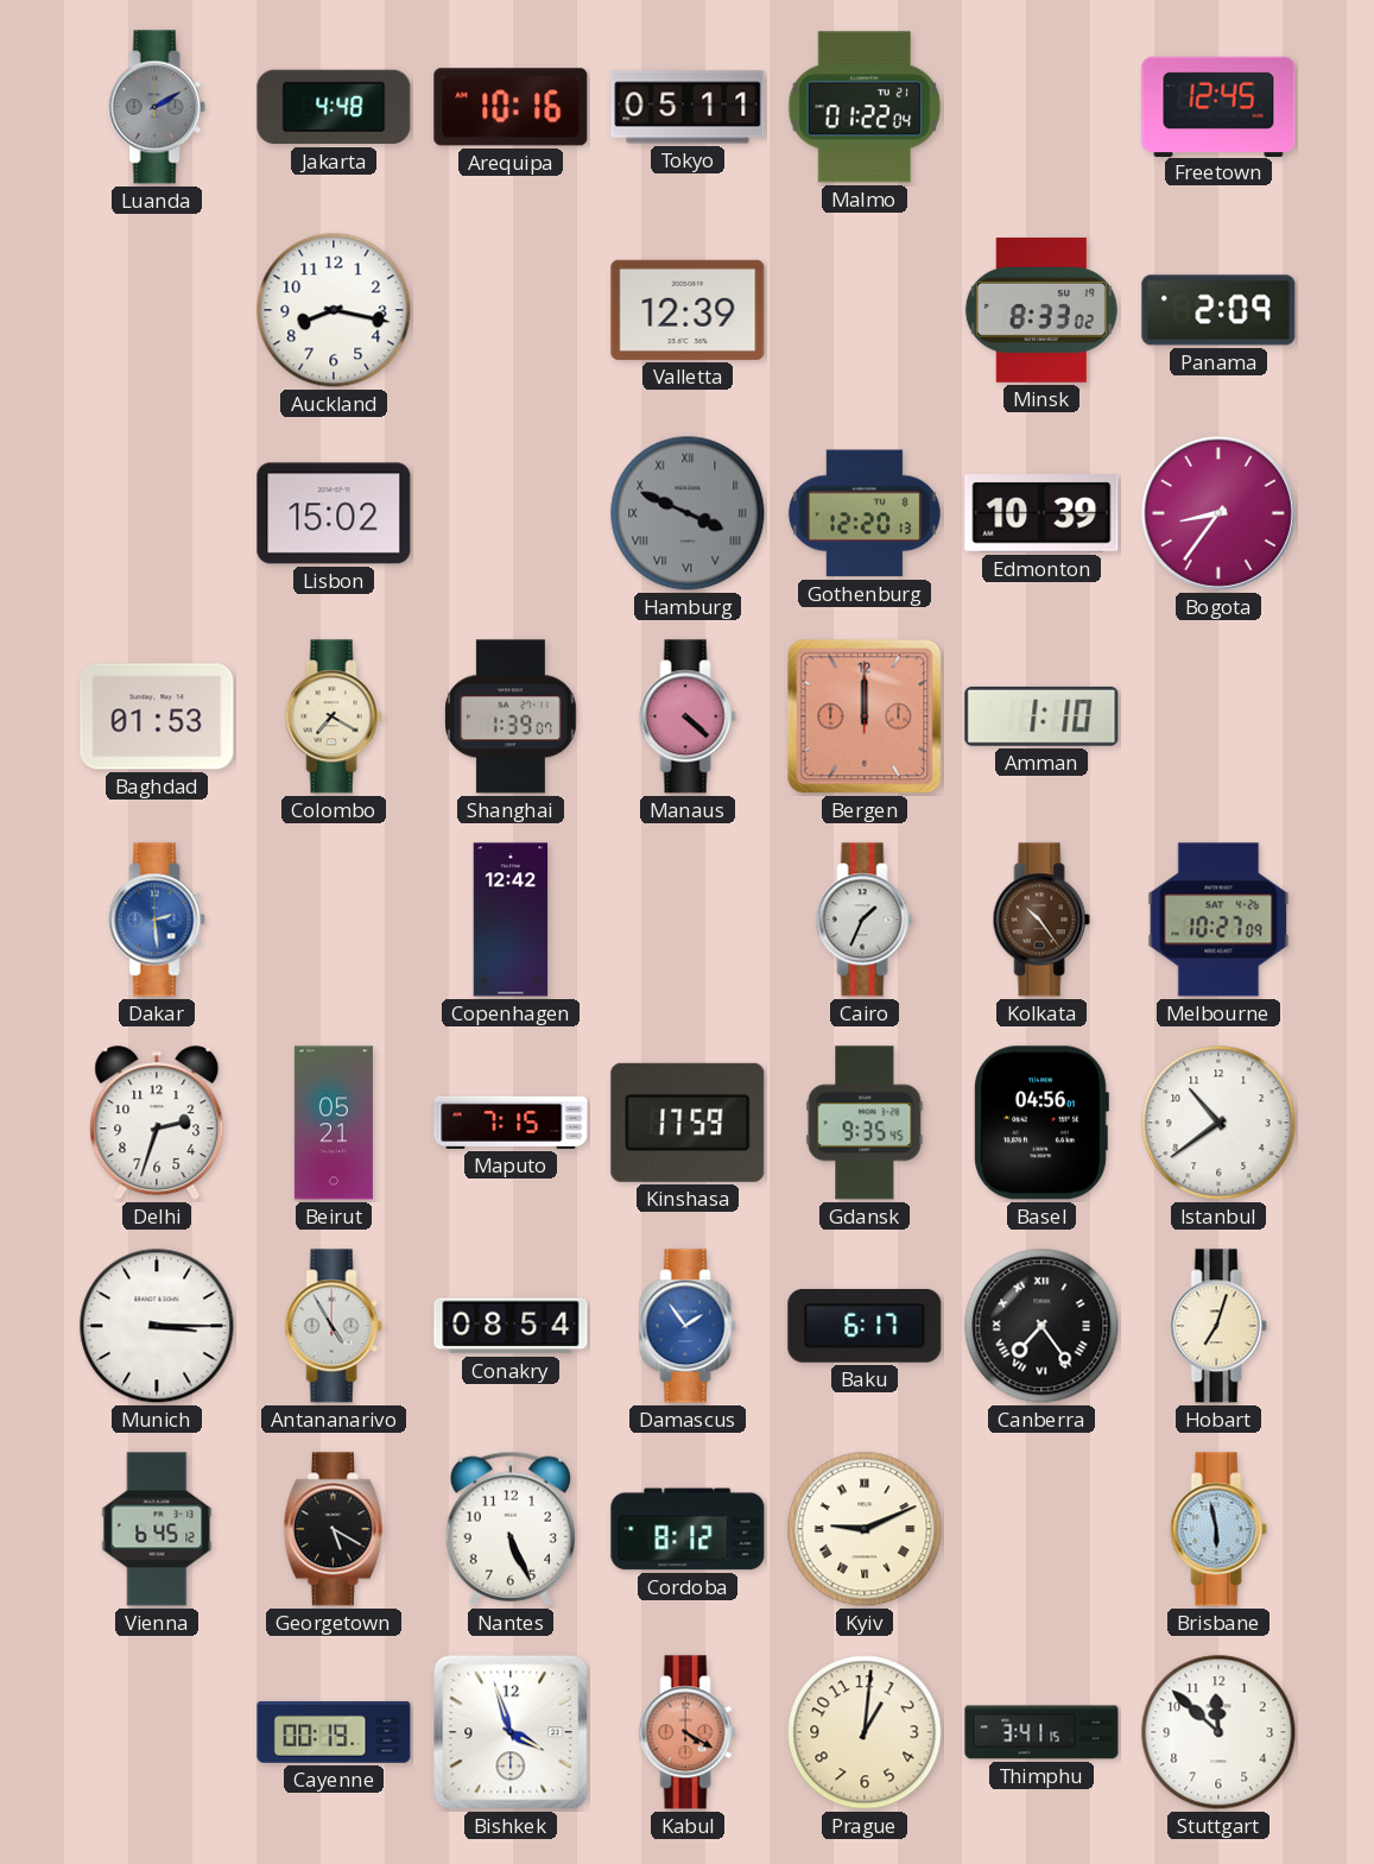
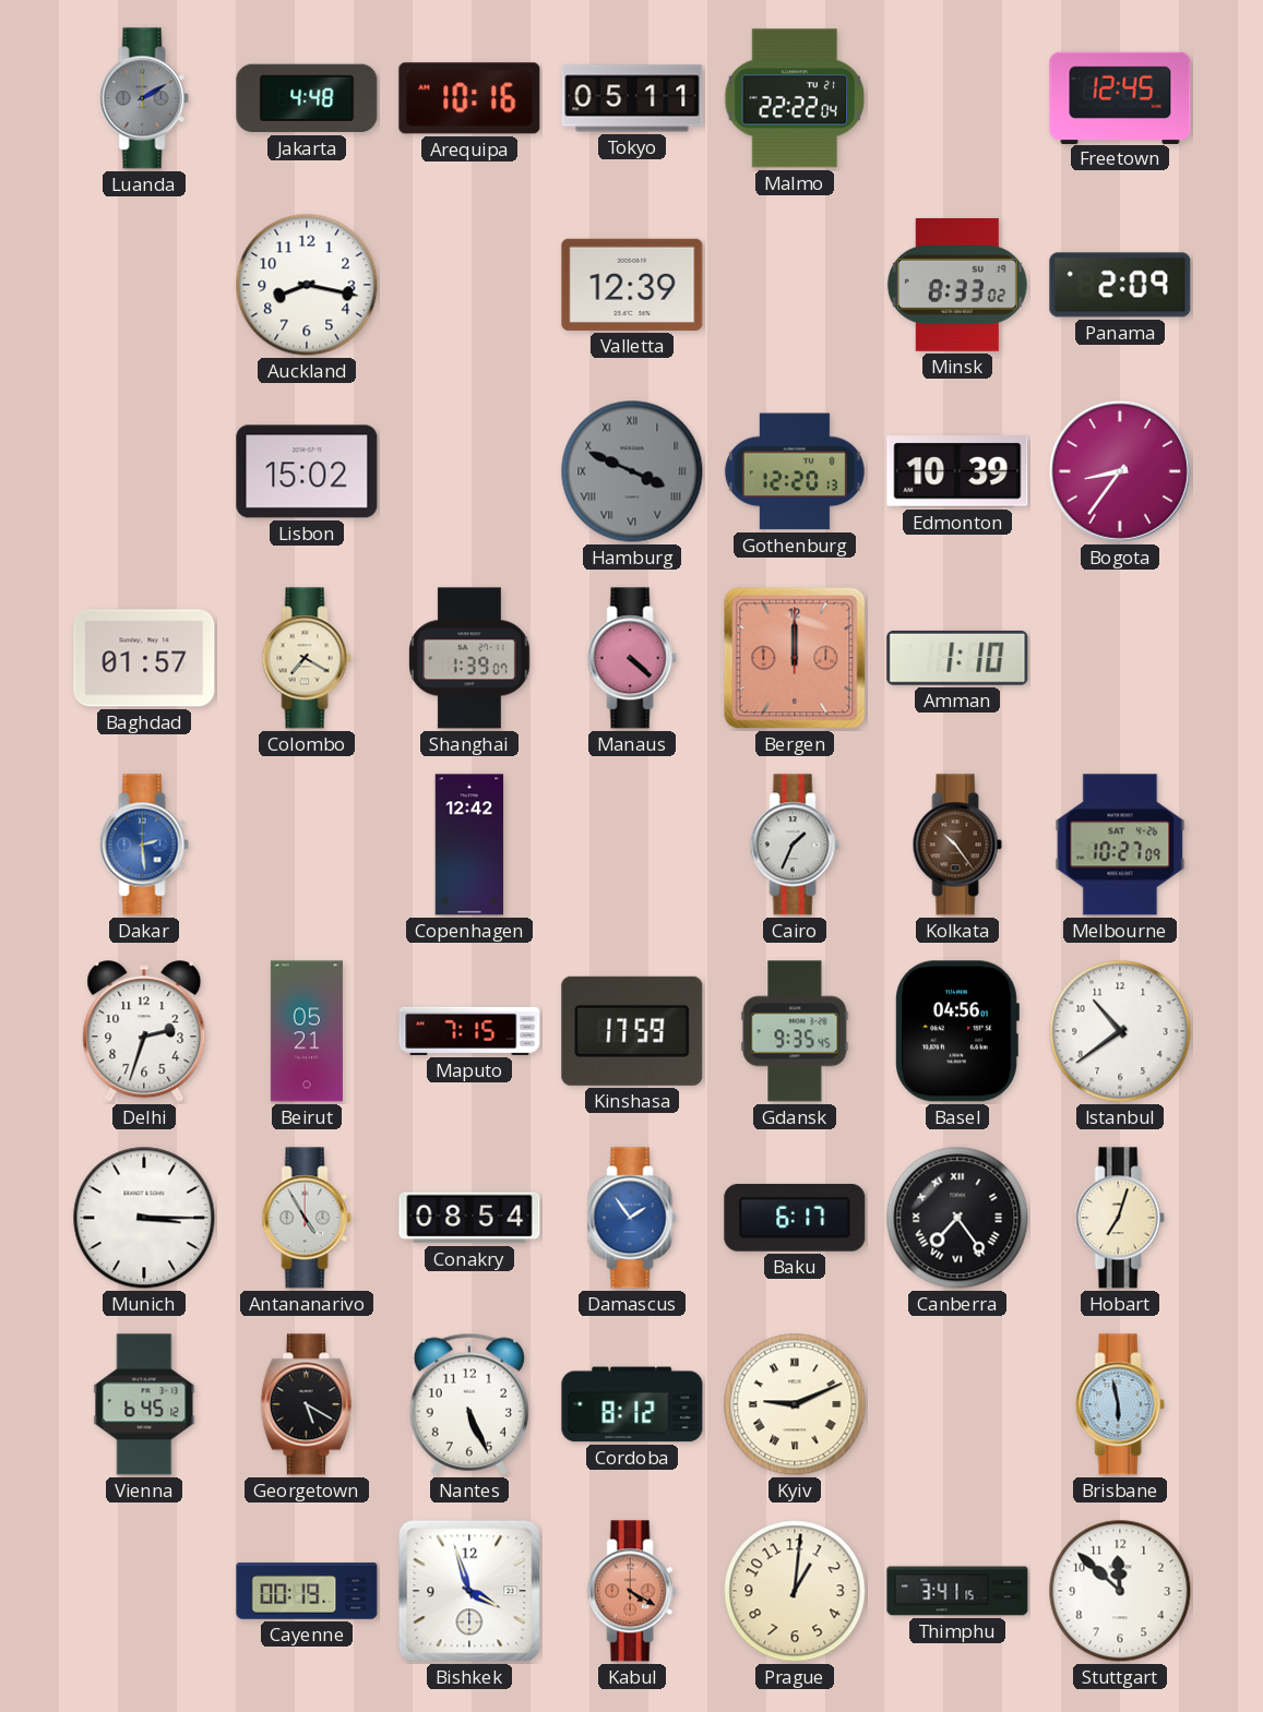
Malmo: 01:22 -> 22:22 (795, 98)
Baghdad: 01:53 -> 01:57 (144, 658)
